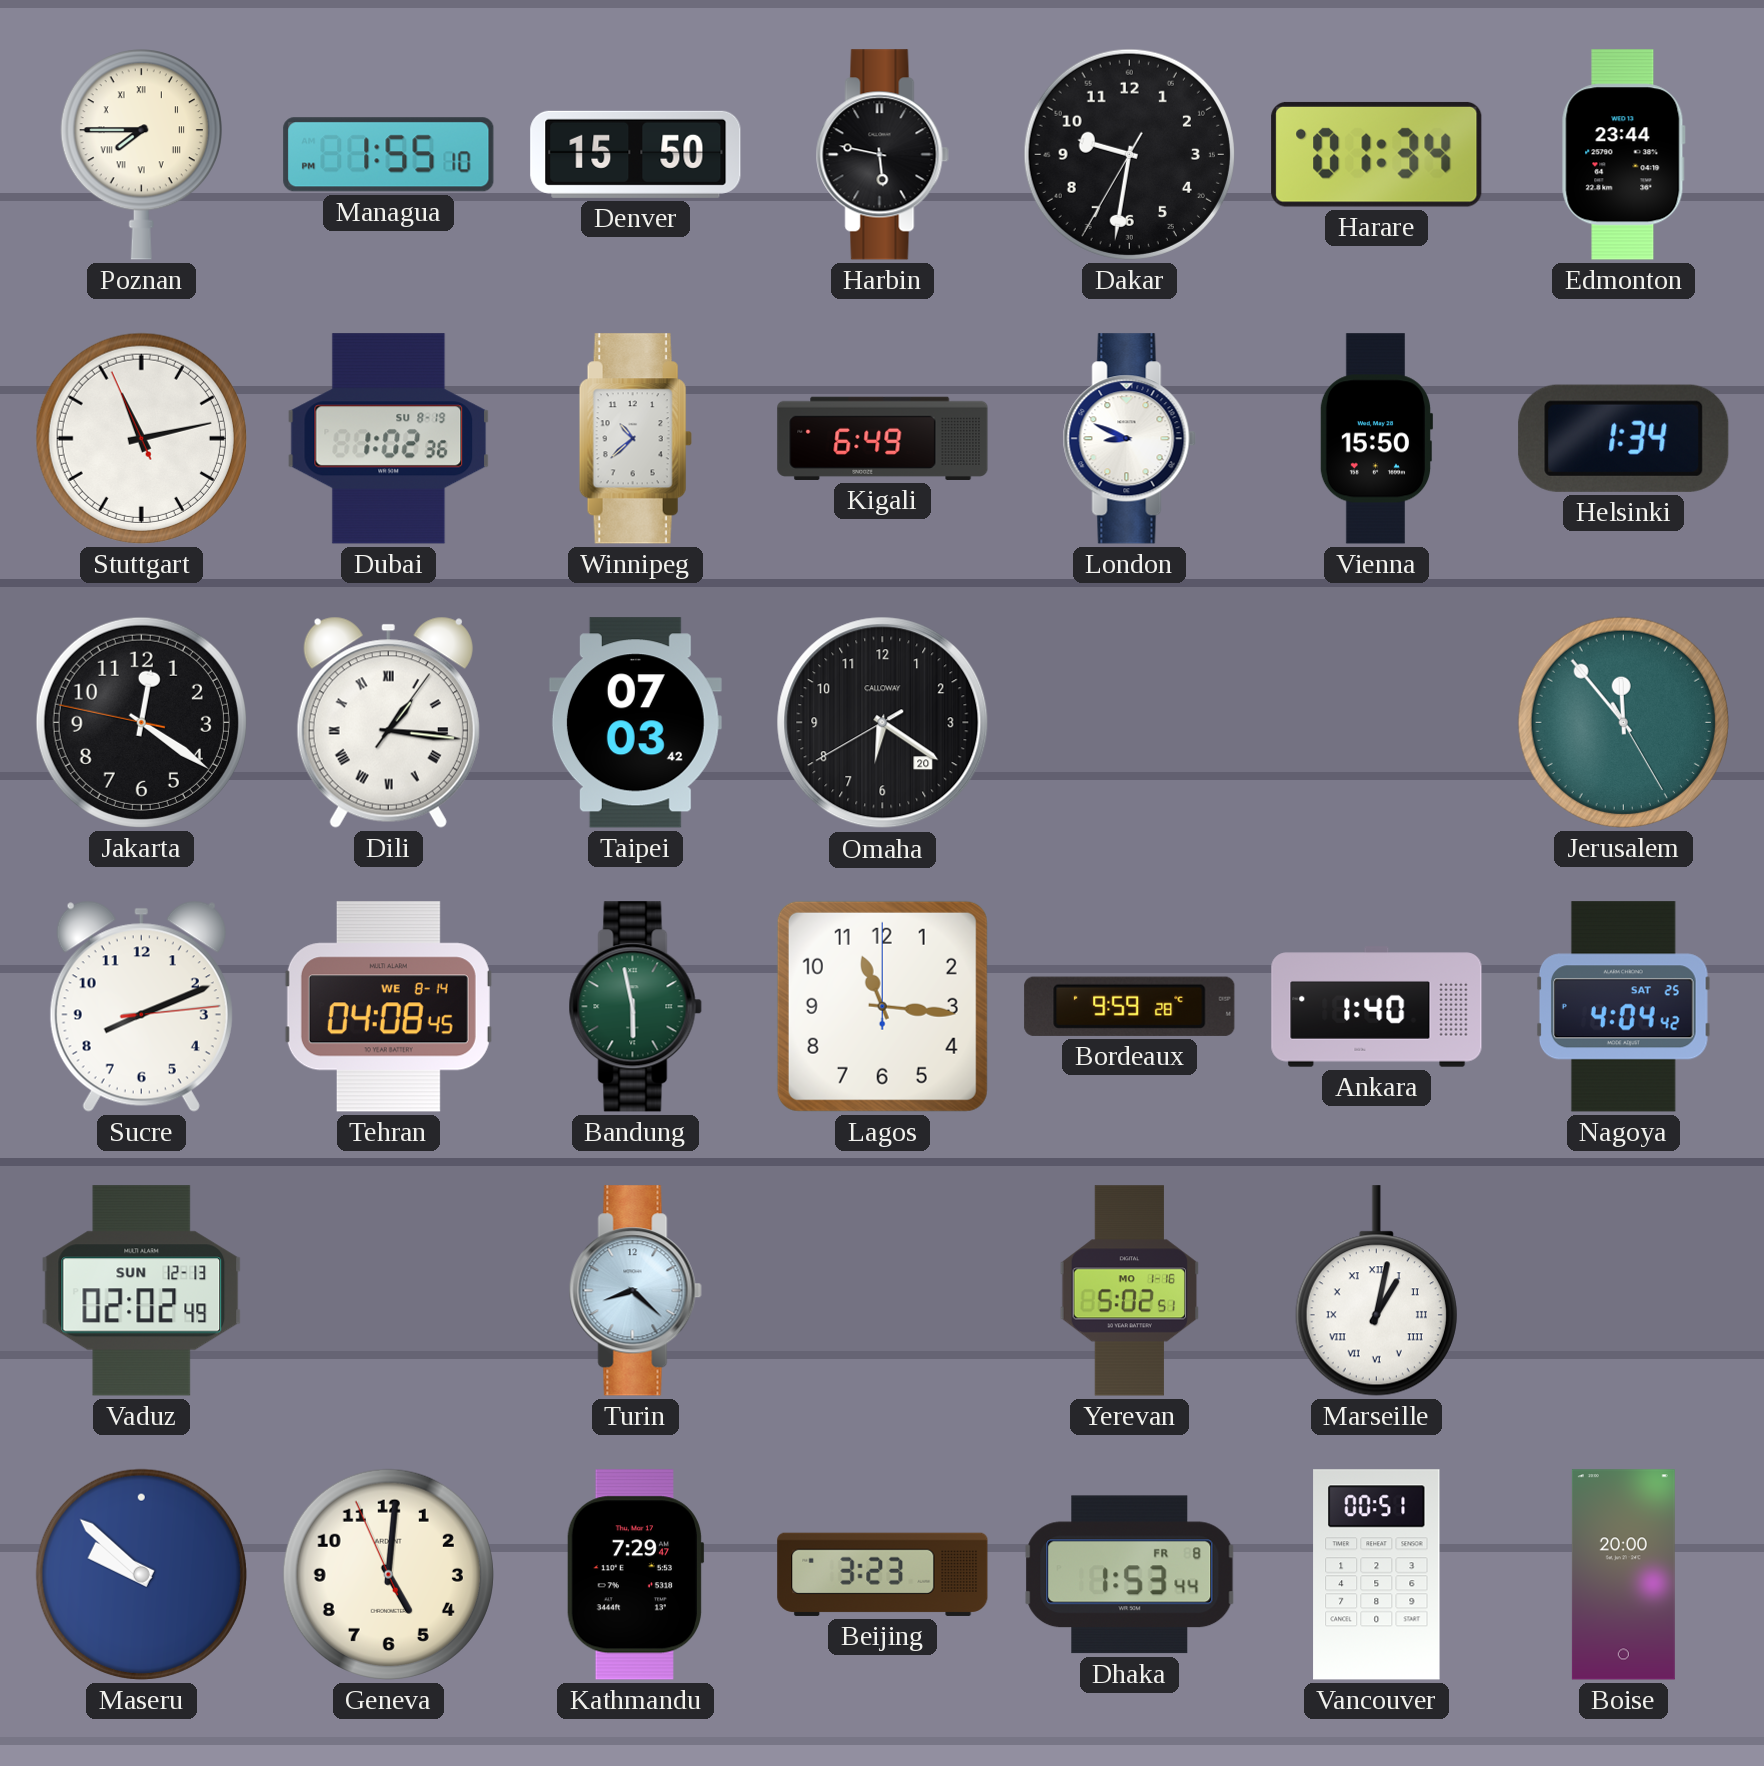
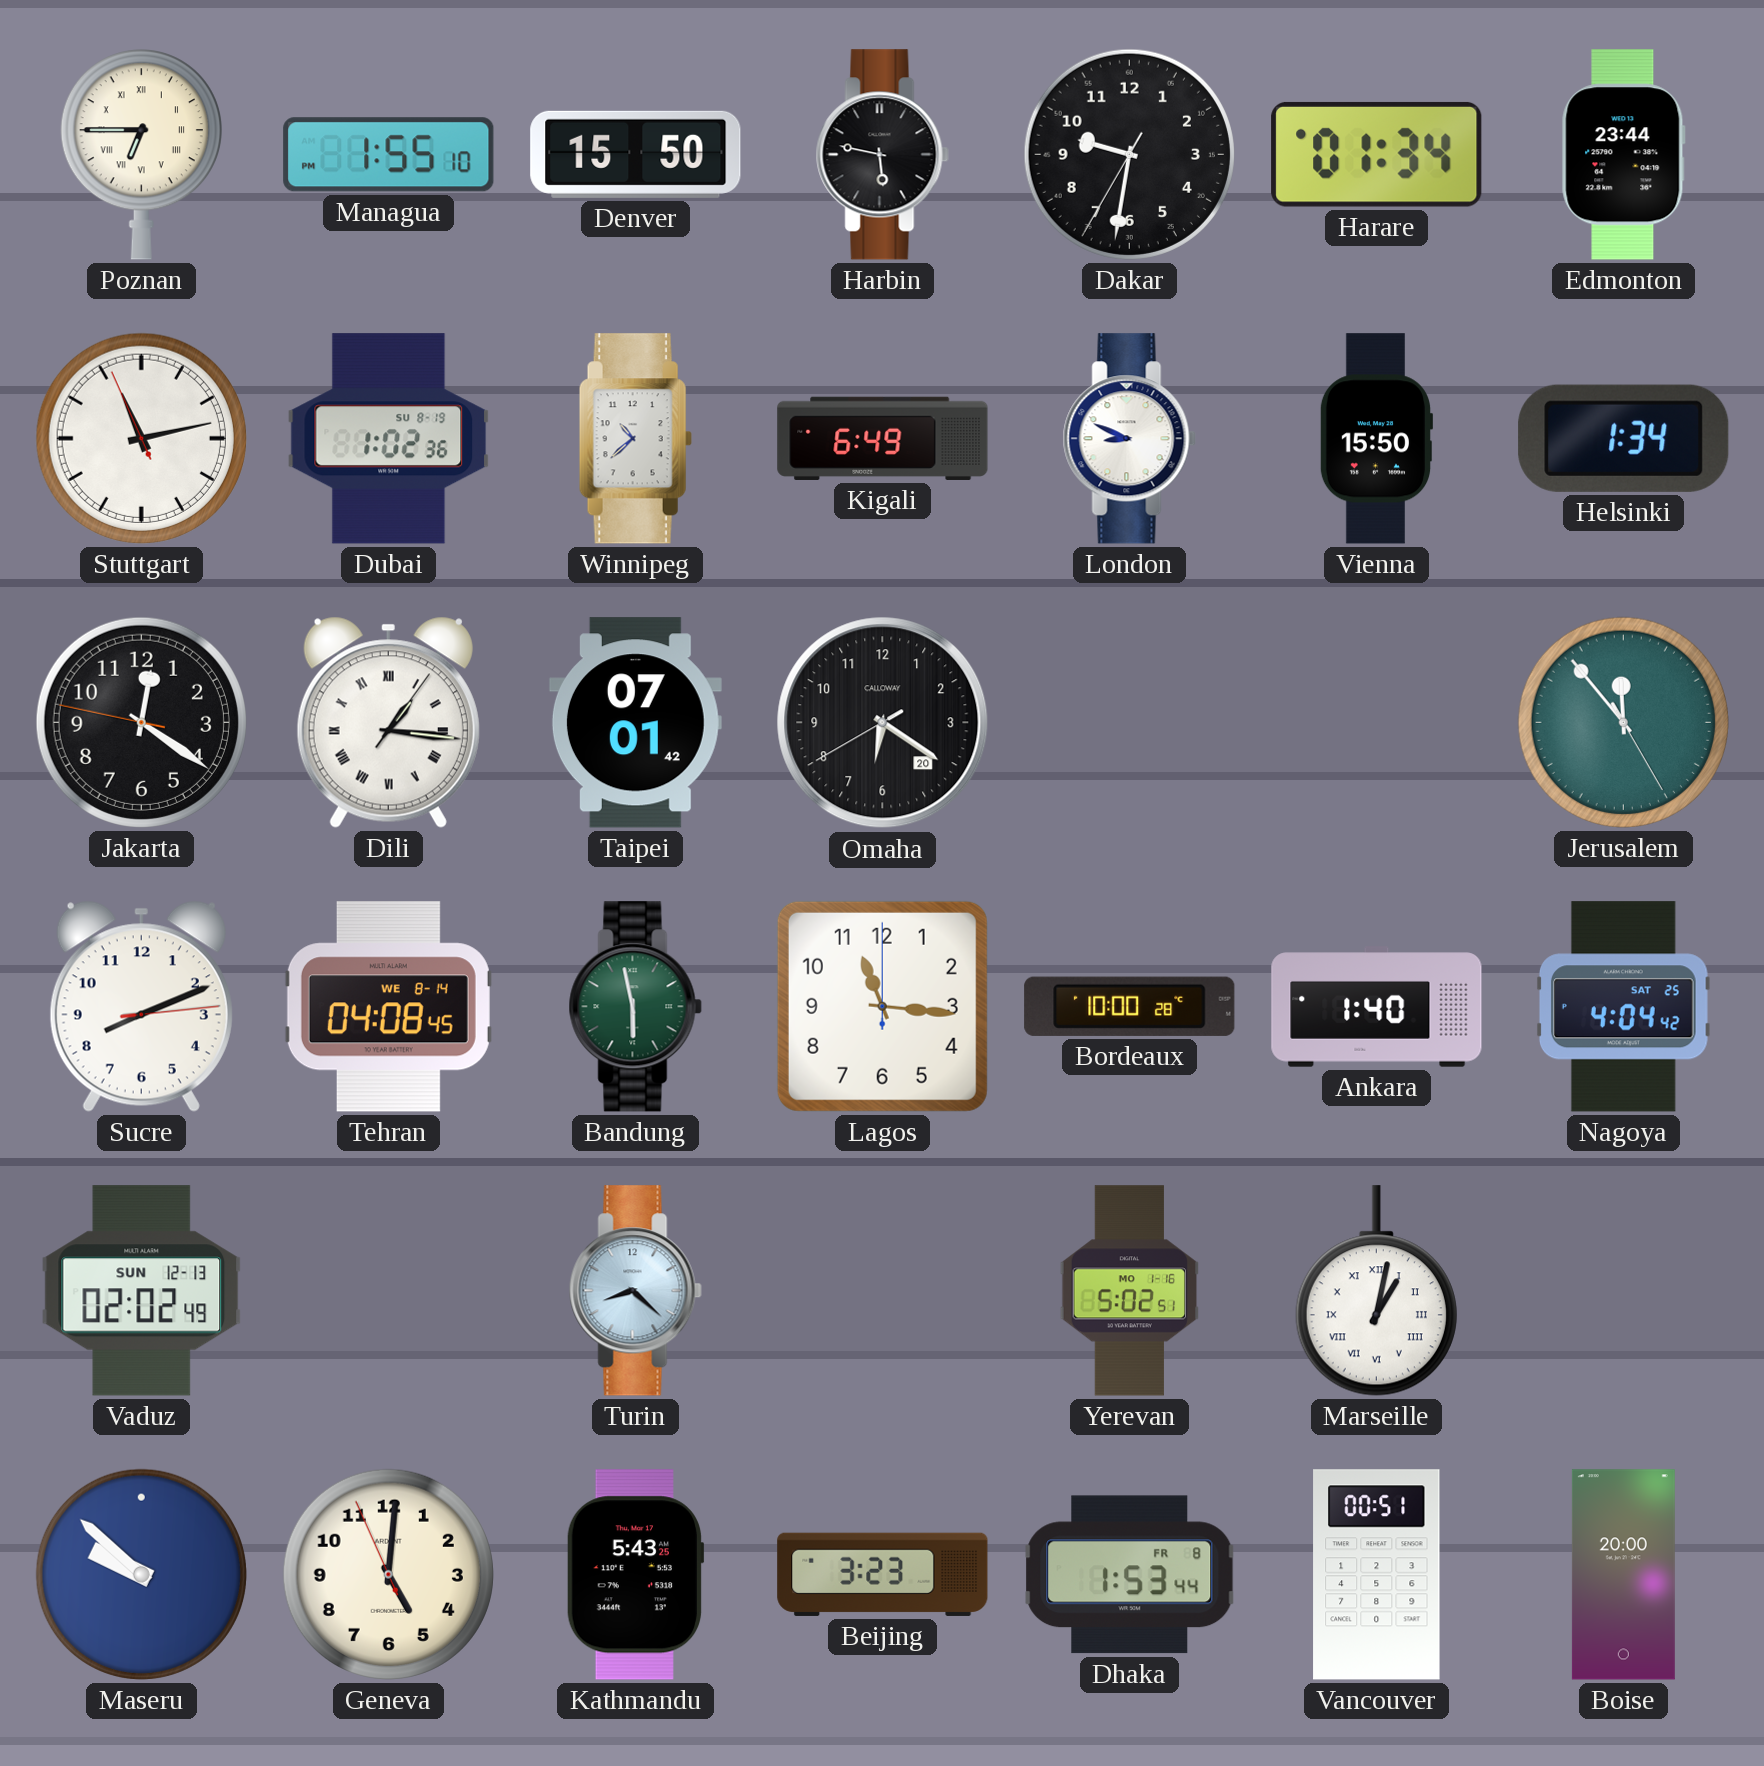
Poznan: 7:45 -> 6:45 (141, 155)
Taipei: 07:03 -> 07:01 (635, 723)
Bordeaux: 9:59 -> 10:00 (1130, 1006)
Kathmandu: 7:29 -> 5:43 (635, 1575)
